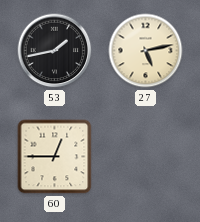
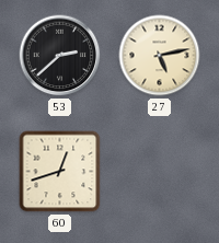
53: 1:43 -> 2:38 (60, 56)
60: 12:45 -> 12:42 (60, 172)
